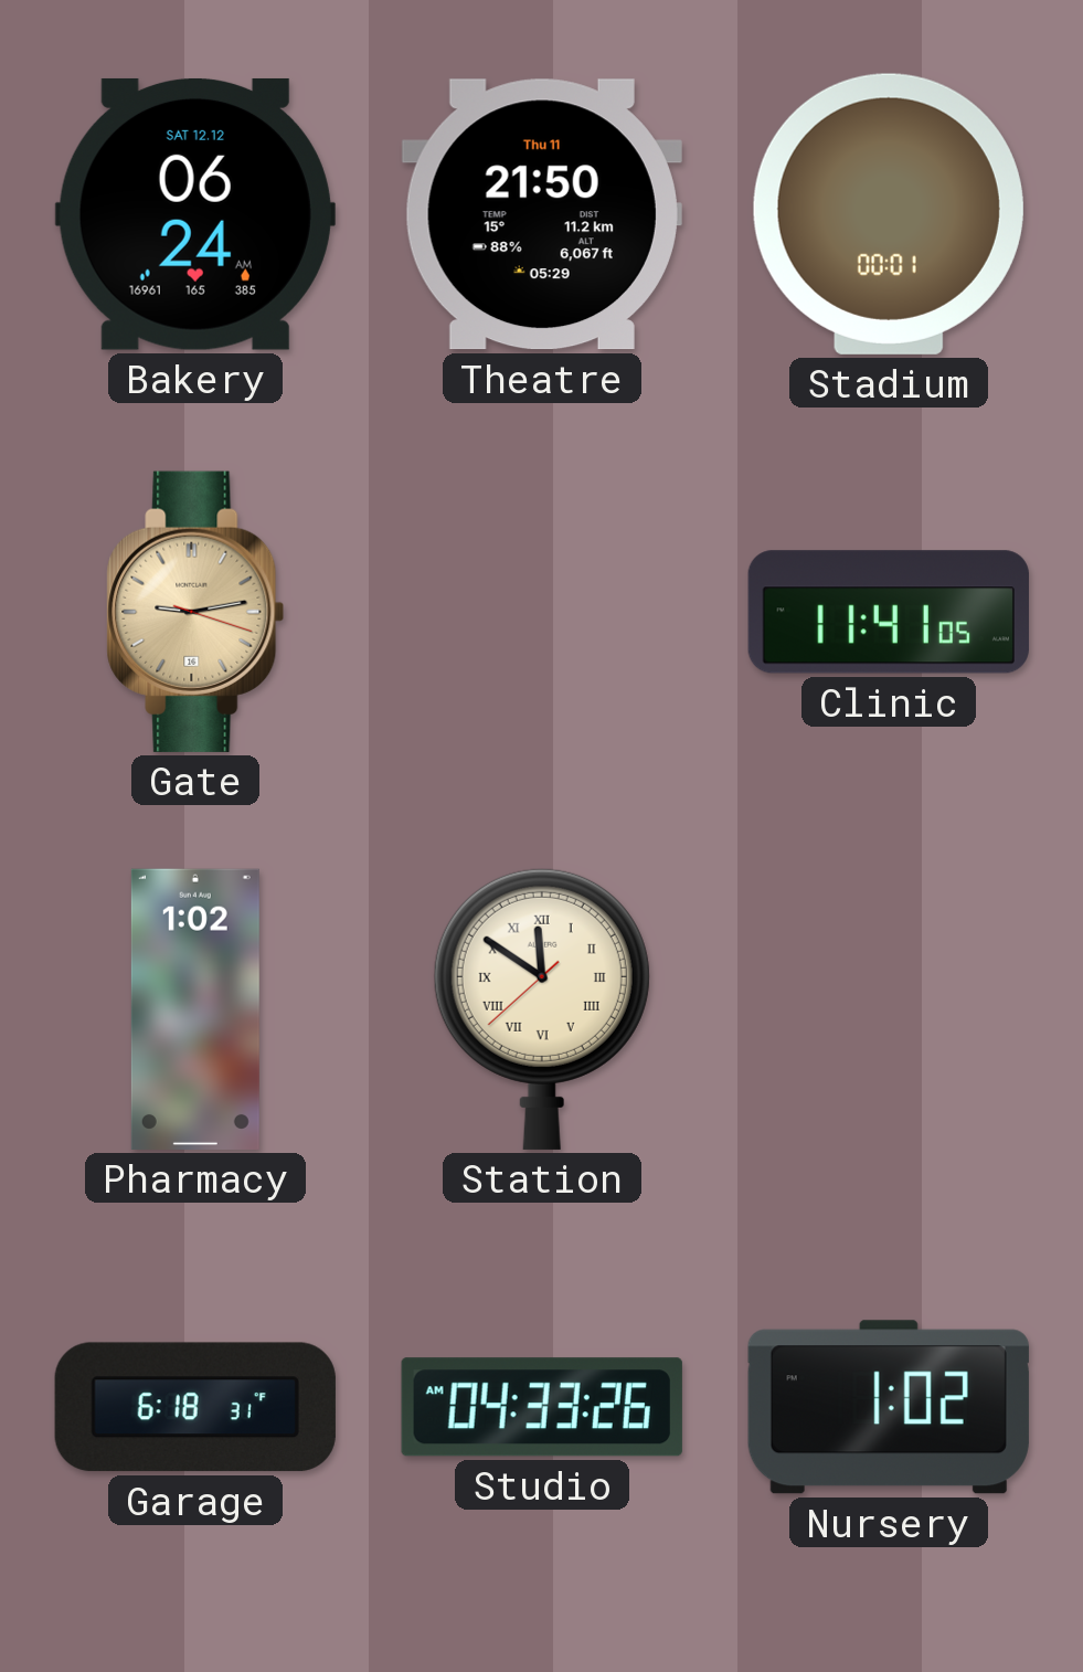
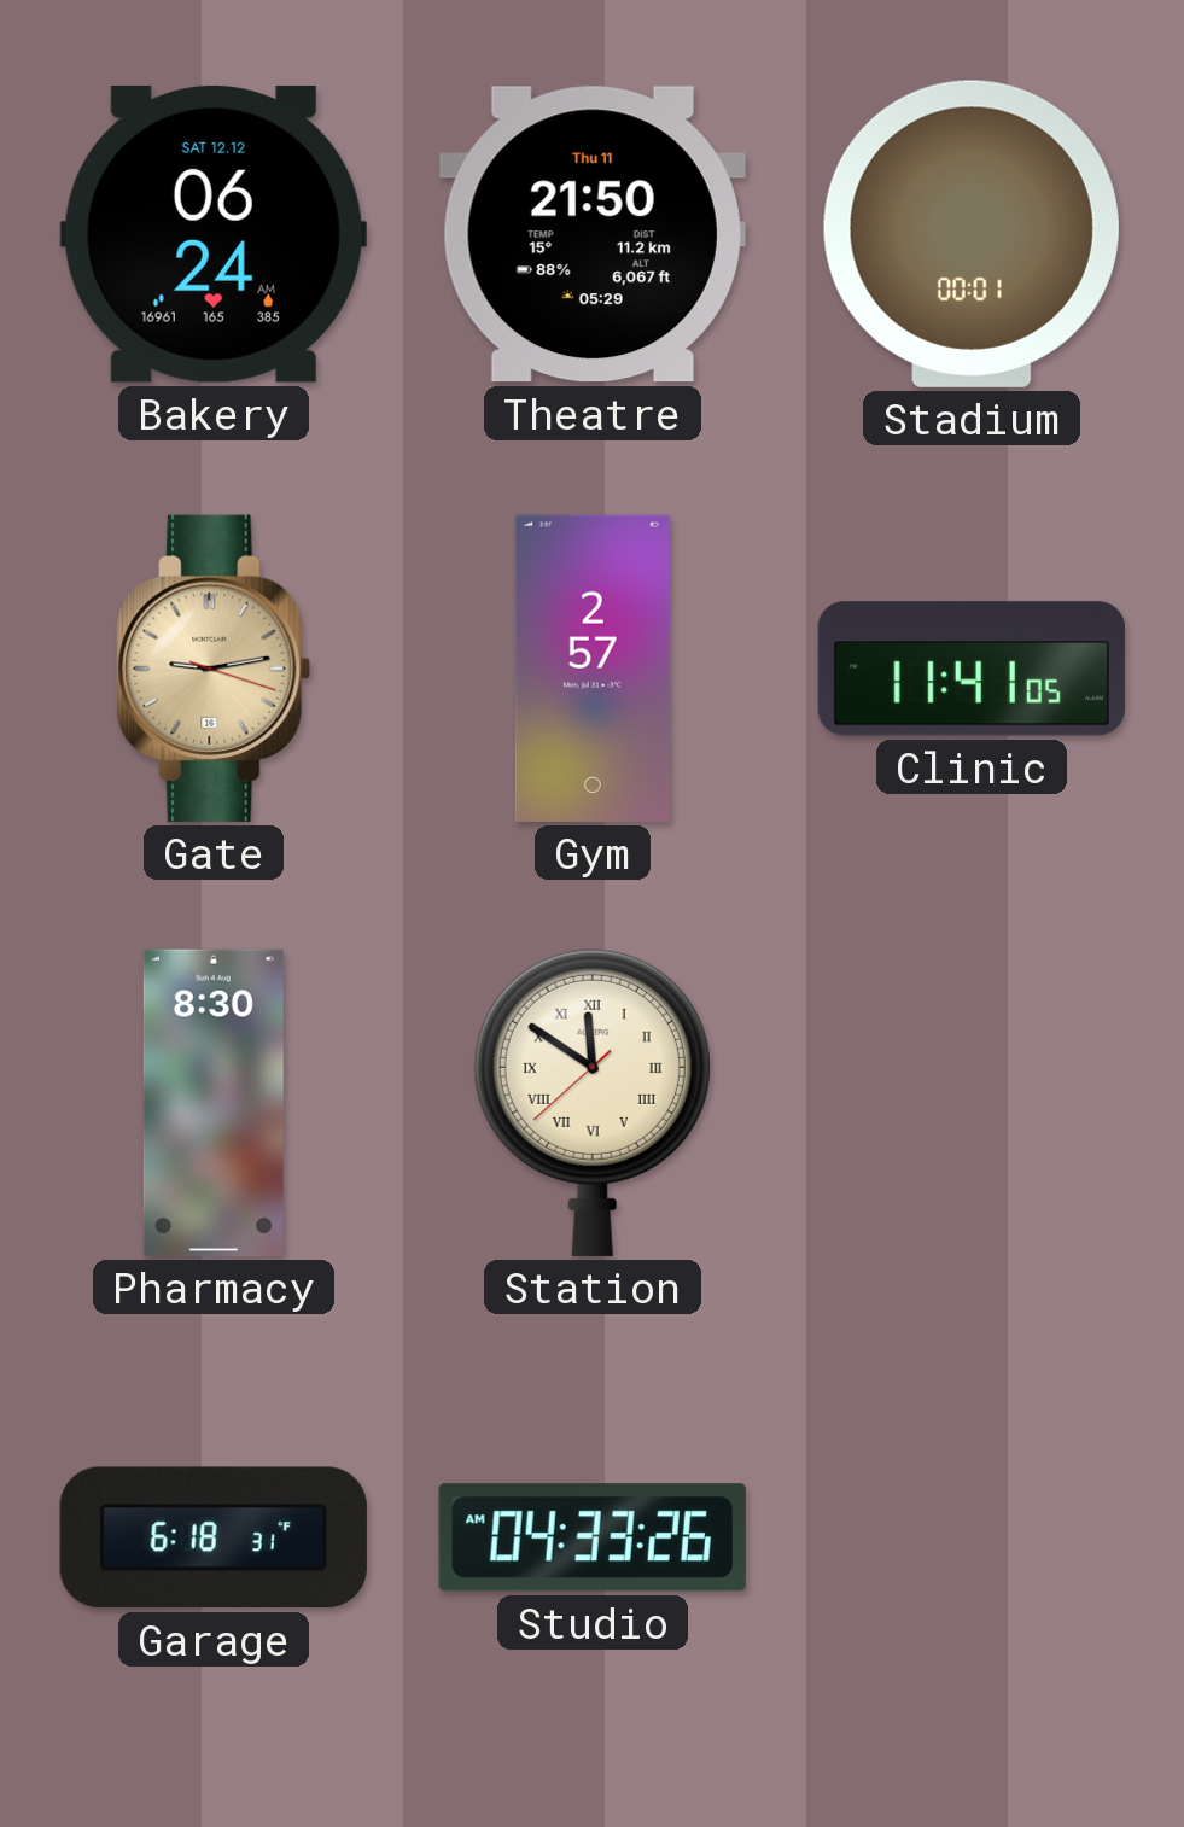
Gym: none -> 2:57 (593, 669)
Pharmacy: 1:02 -> 8:30 (214, 1103)
Nursery: 1:02 -> none (889, 1407)
